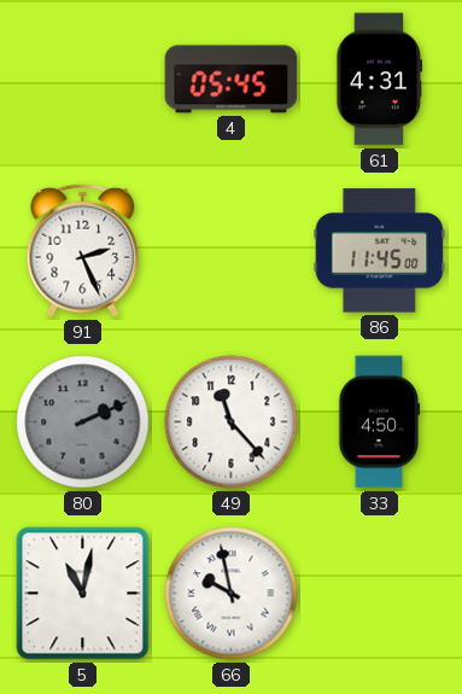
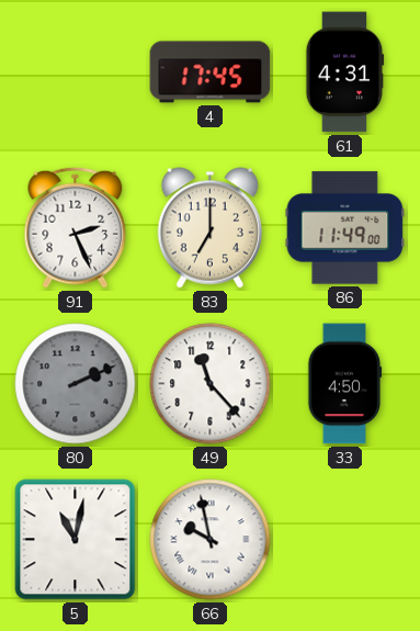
4: 05:45 -> 17:45 (211, 72)
83: none -> 7:00 (209, 228)
86: 11:45 -> 11:49 (345, 228)
